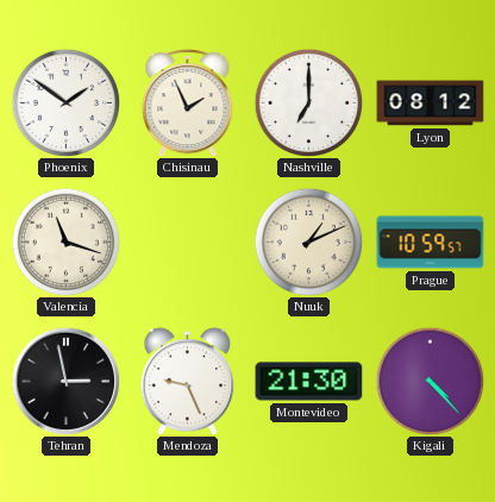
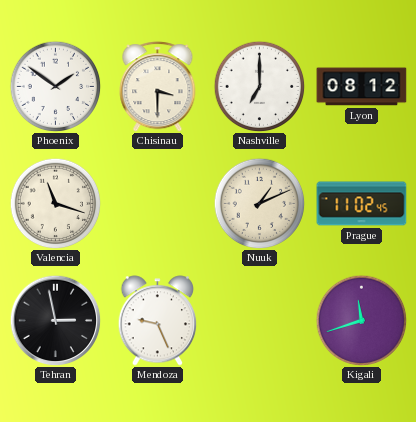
Chisinau: 1:56 -> 3:30 (158, 87)
Prague: 10:59 -> 11:02 (362, 204)
Montevideo: 21:30 -> none (309, 382)
Kigali: 4:23 -> 11:42 (361, 320)
